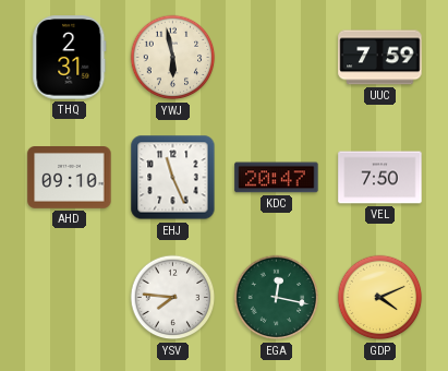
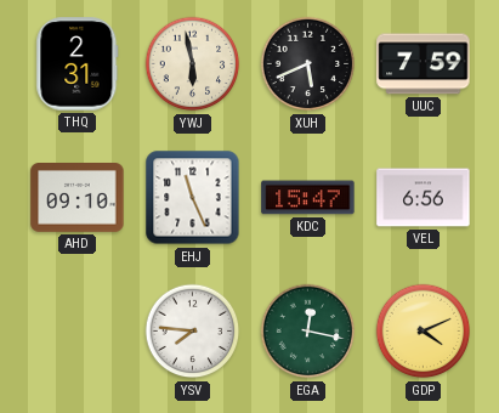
XUH: none -> 5:41 (308, 64)
KDC: 20:47 -> 15:47 (308, 198)
VEL: 7:50 -> 6:56 (424, 198)
